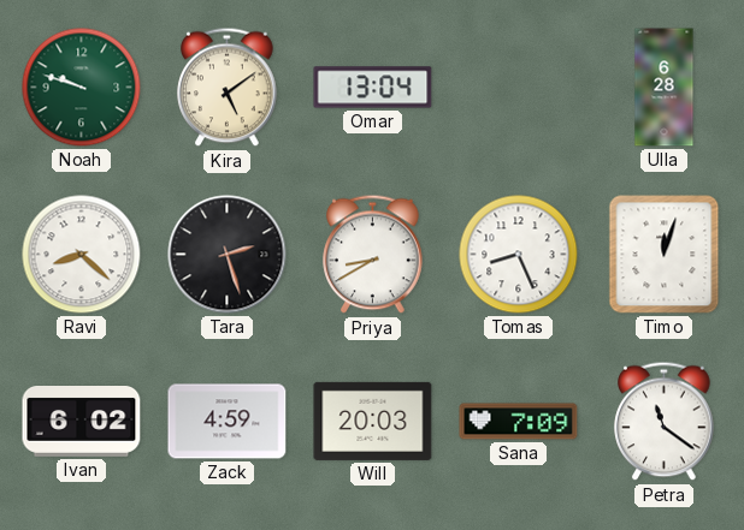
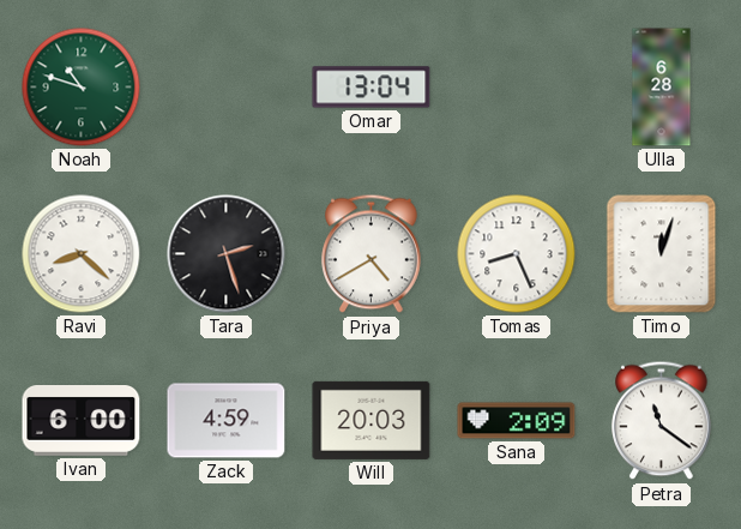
Noah: 9:48 -> 10:48 (82, 88)
Kira: 5:09 -> none (228, 88)
Priya: 8:40 -> 4:40 (372, 254)
Ivan: 6:02 -> 6:00 (82, 421)
Sana: 7:09 -> 2:09 (517, 421)
